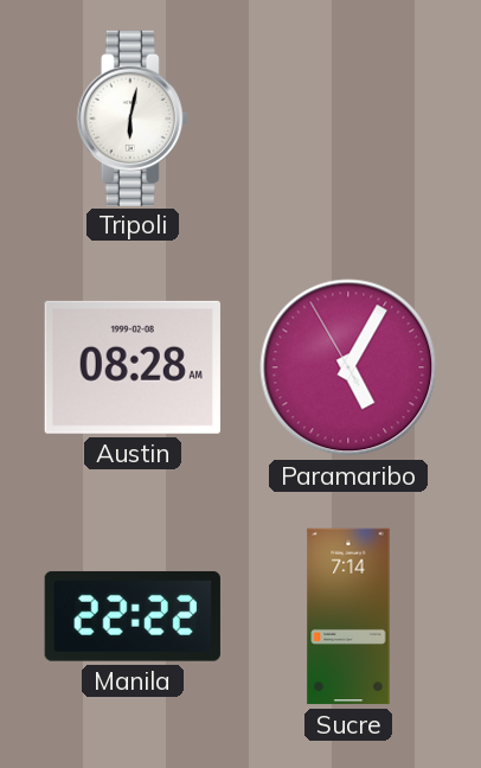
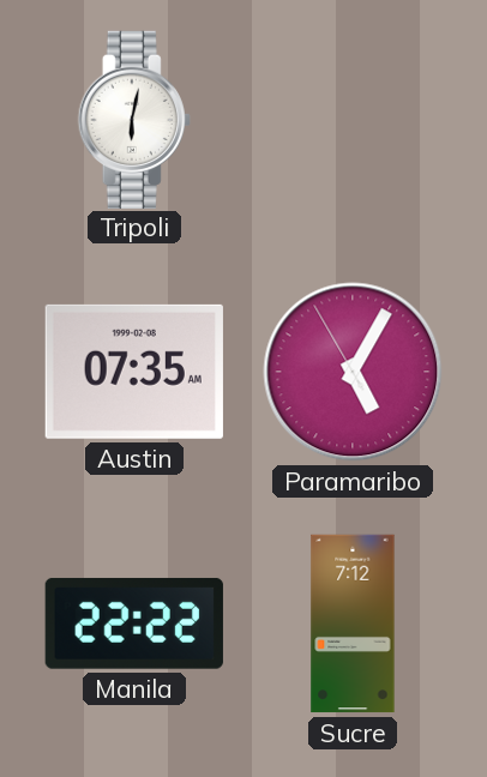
Austin: 08:28 -> 07:35 (134, 372)
Sucre: 7:14 -> 7:12 (353, 624)
